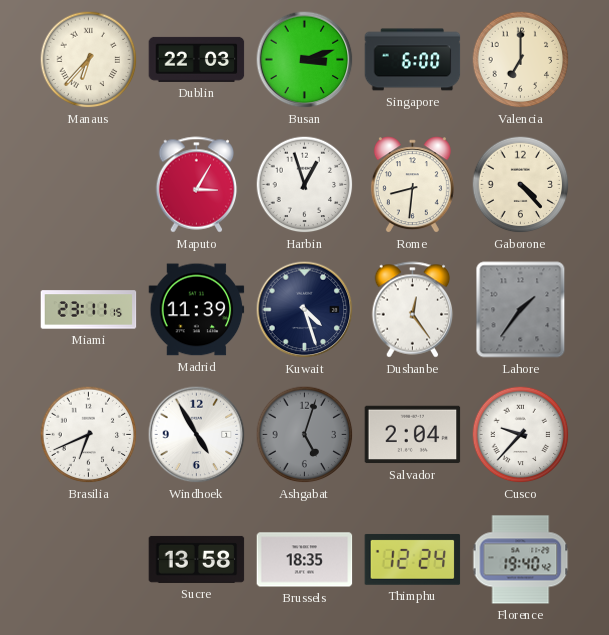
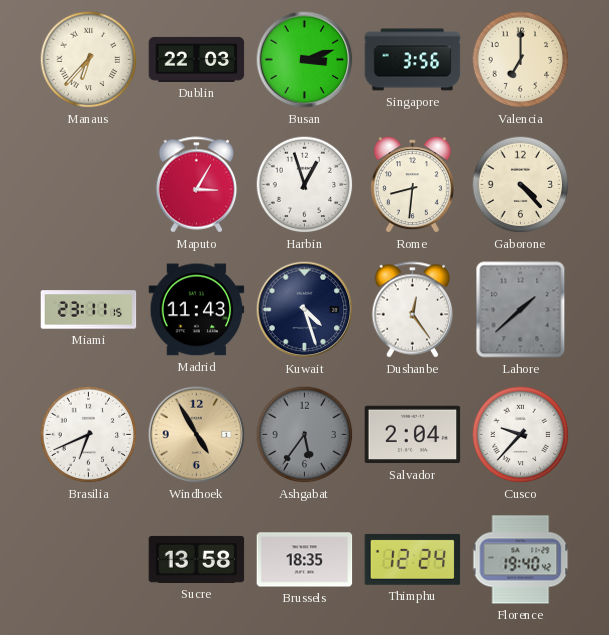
Singapore: 6:00 -> 3:56 (413, 60)
Madrid: 11:39 -> 11:43 (197, 310)
Lahore: 1:36 -> 1:38 (521, 310)
Windhoek dial: white -> champagne (197, 435)
Ashgabat: 5:03 -> 5:36 (305, 435)
